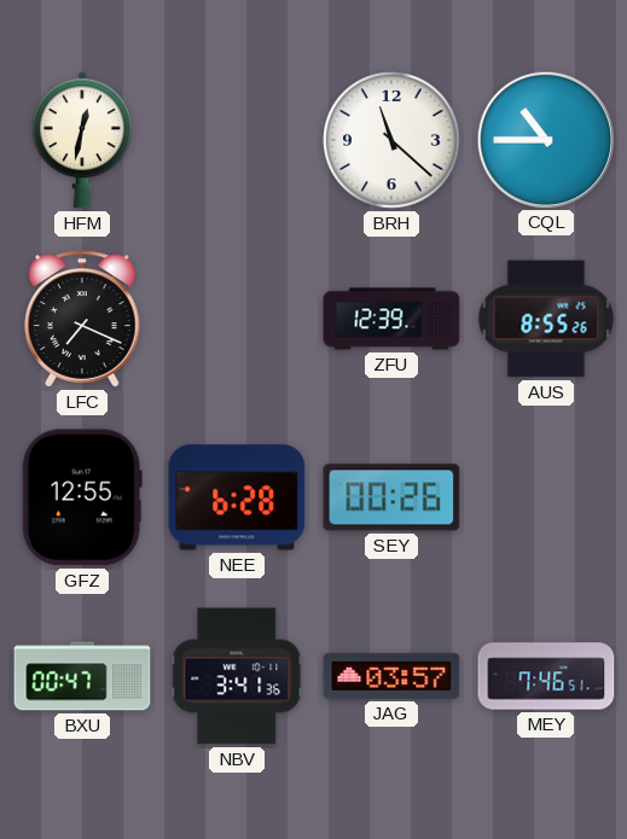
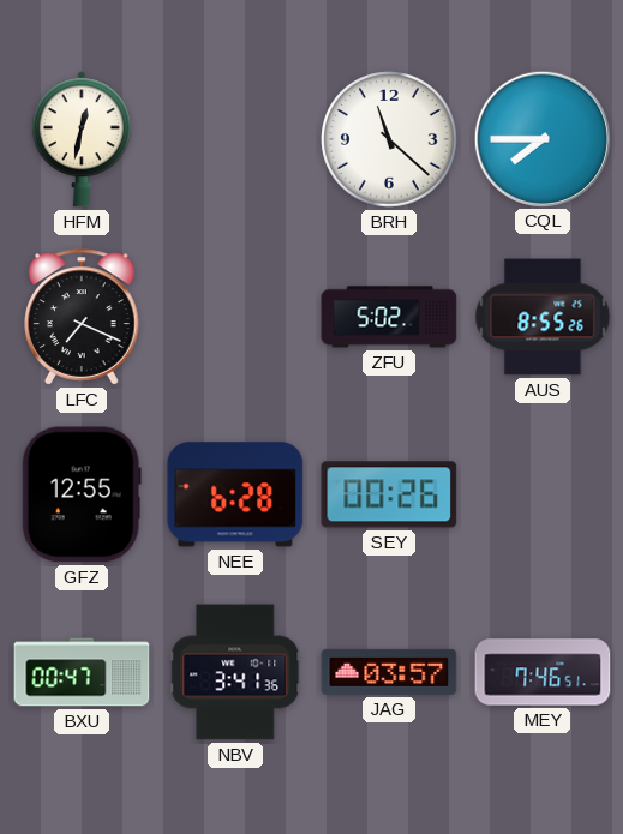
CQL: 10:45 -> 7:45 (541, 138)
ZFU: 12:39 -> 5:02 (389, 317)
